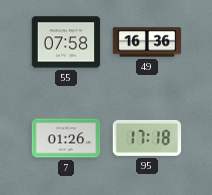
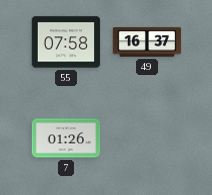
49: 16:36 -> 16:37 (147, 42)
95: 17:18 -> none (147, 138)
